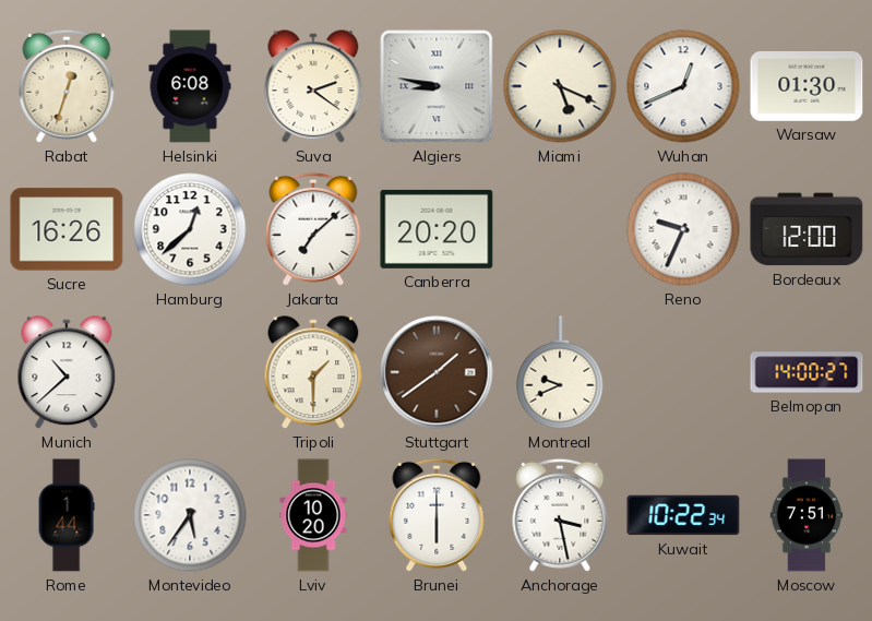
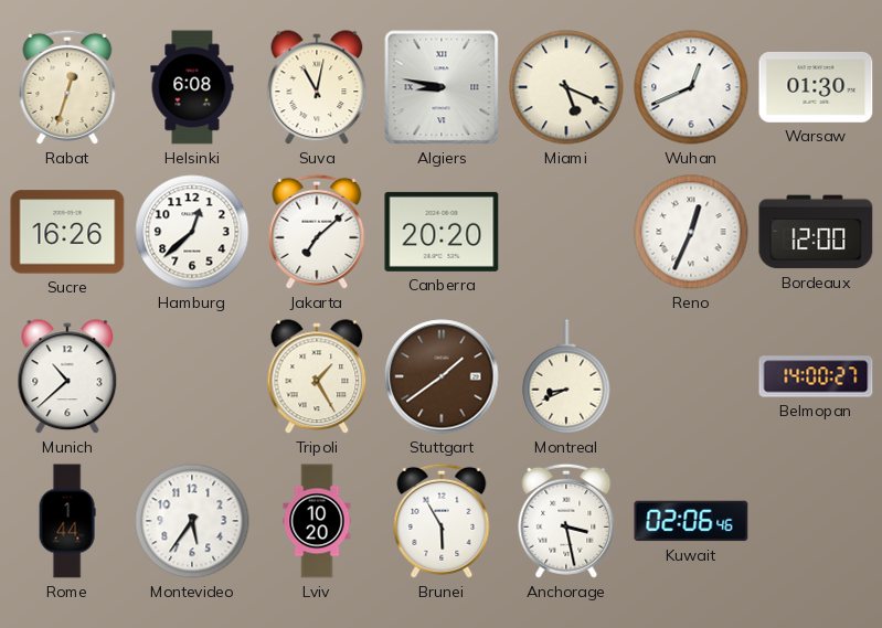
Suva: 2:21 -> 11:02 (317, 88)
Reno: 9:34 -> 12:34 (691, 232)
Tripoli: 1:30 -> 1:25 (317, 377)
Montreal: 9:41 -> 8:41 (566, 376)
Brunei: 6:00 -> 5:55 (442, 521)
Kuwait: 10:22 -> 02:06 (691, 521)
Moscow: 7:51 -> none (807, 515)
